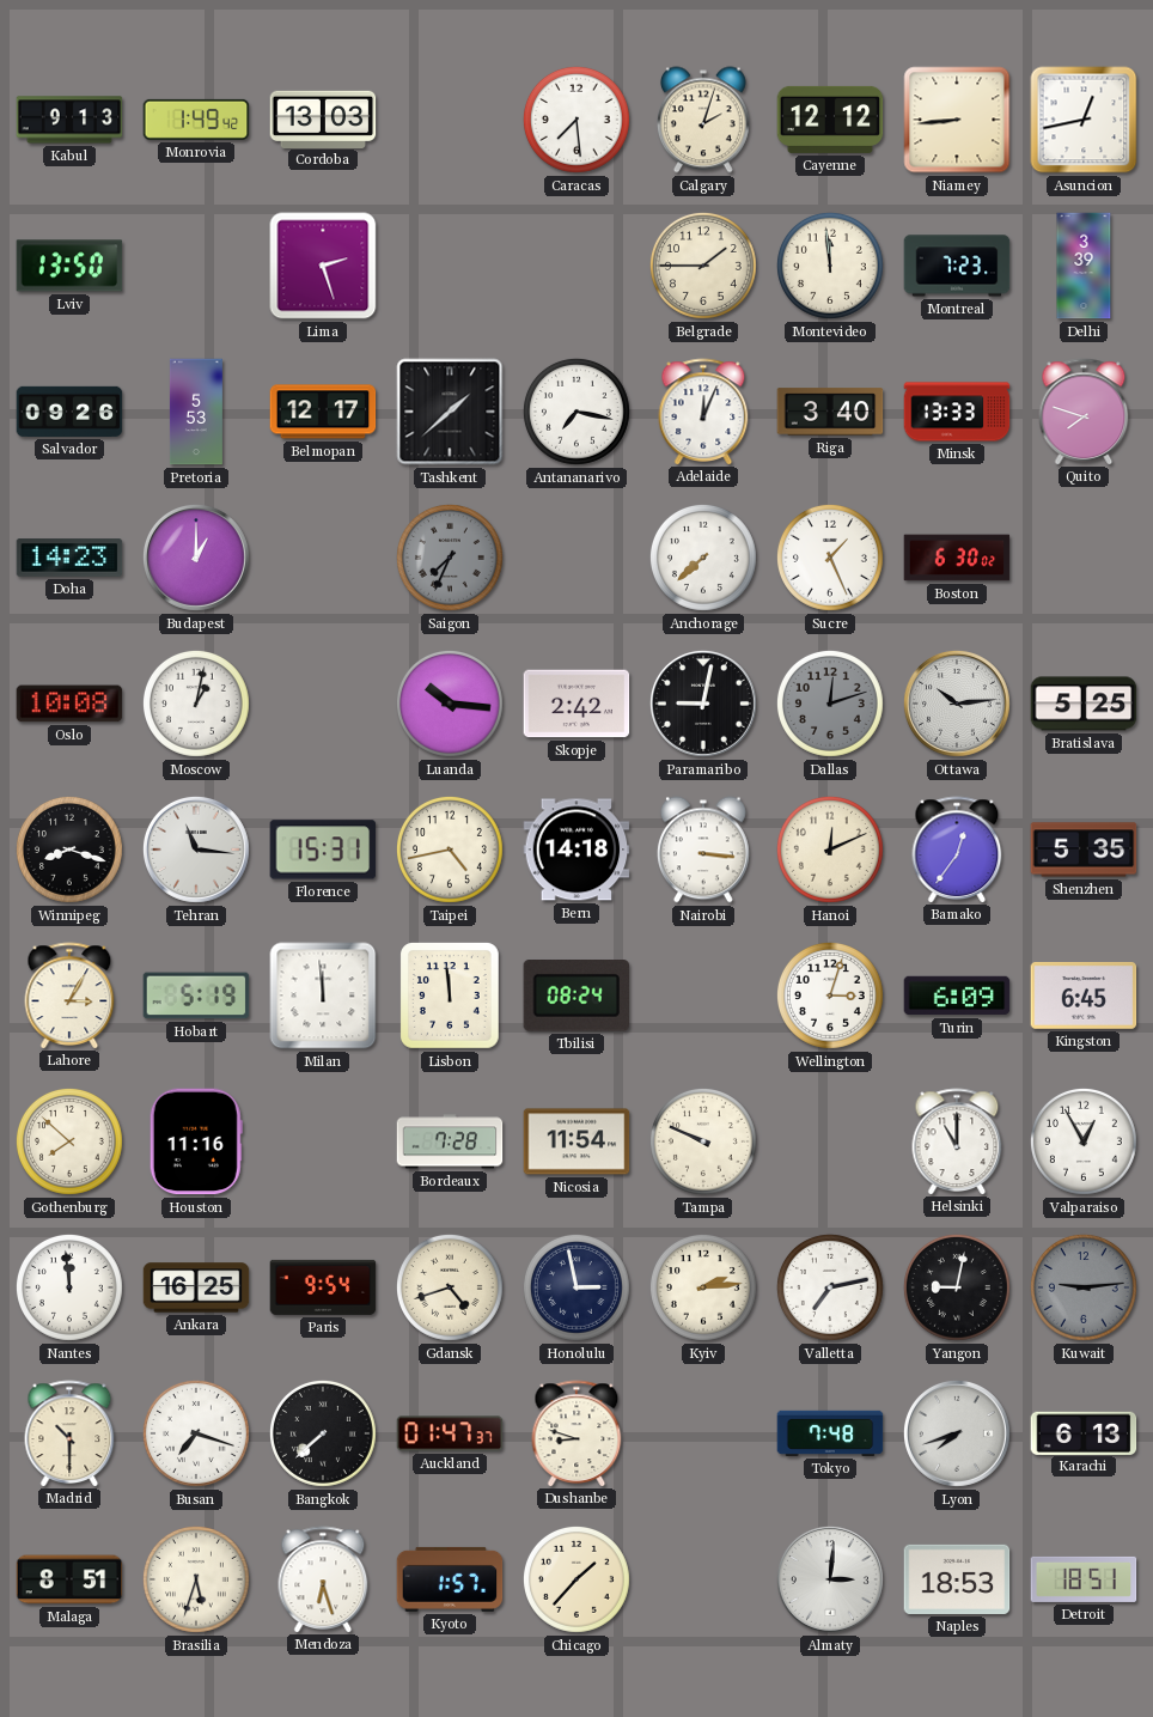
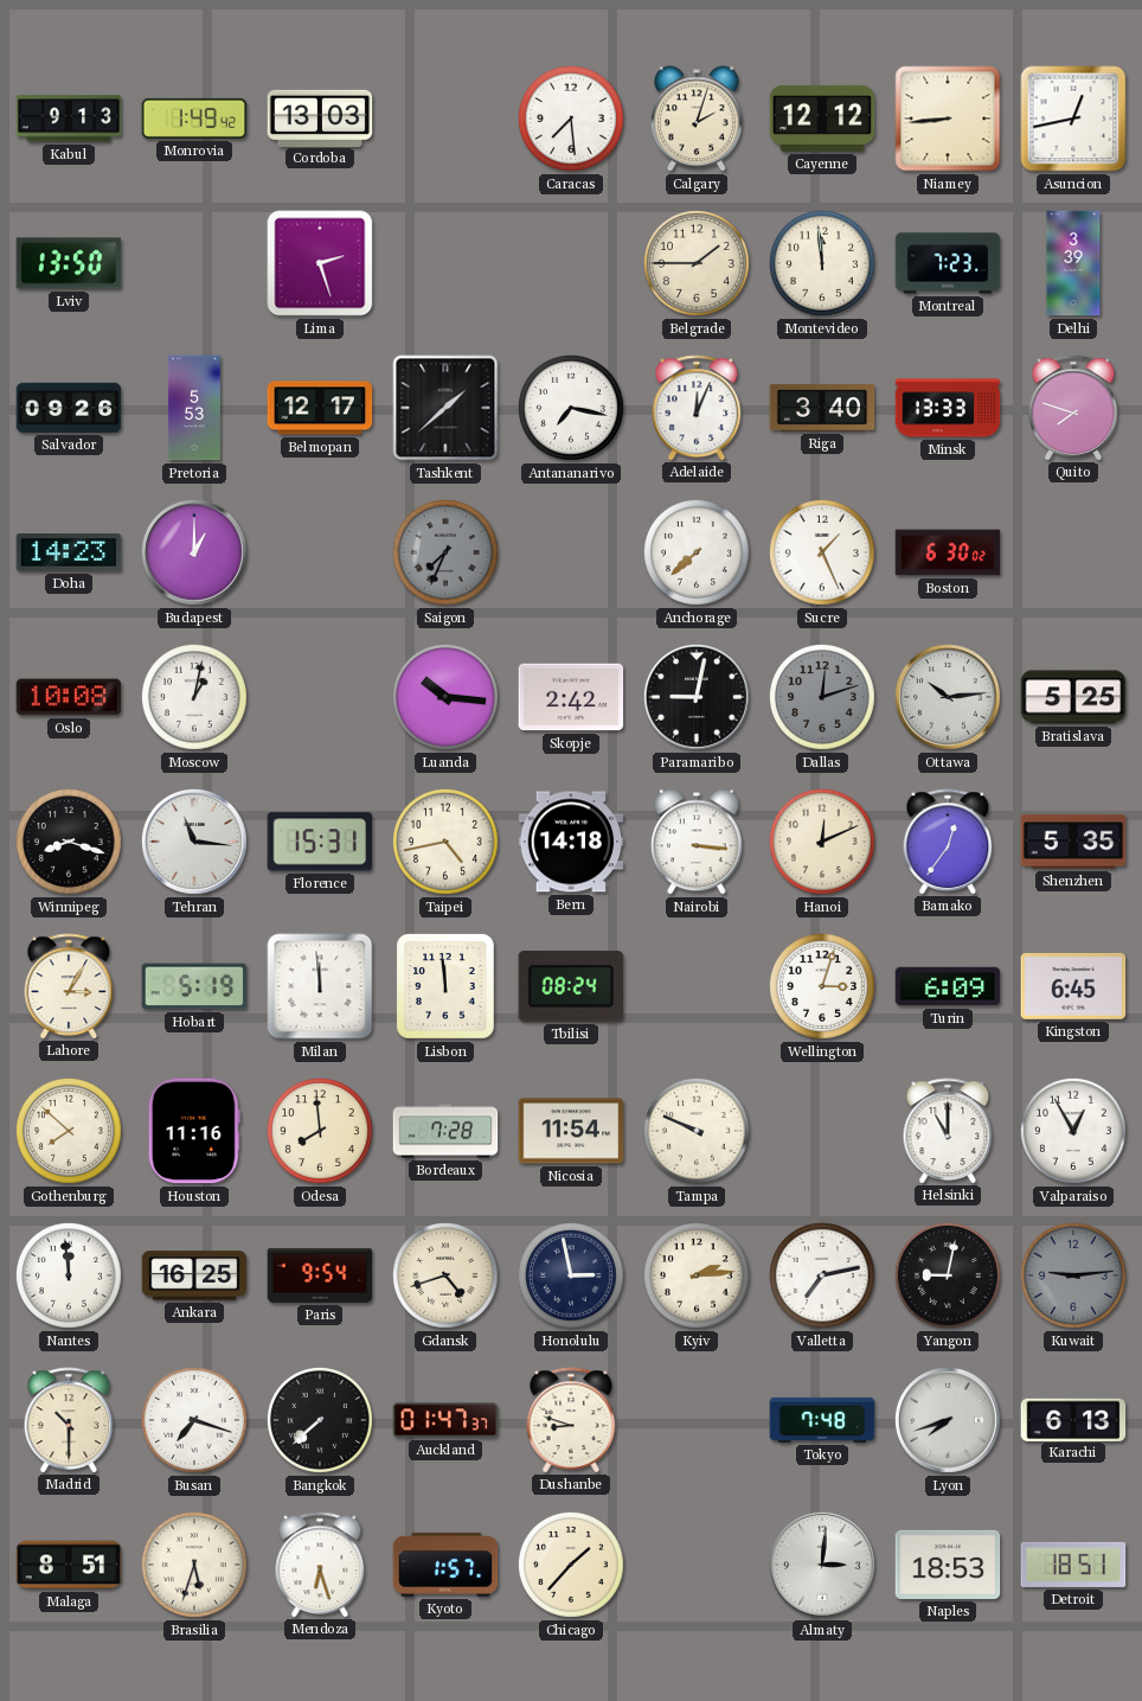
Odesa: none -> 7:59 (320, 1131)
